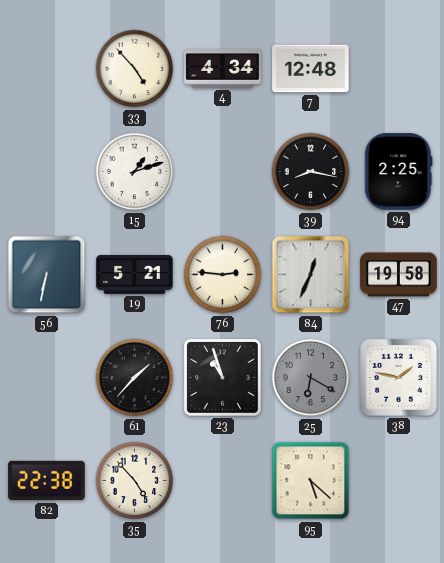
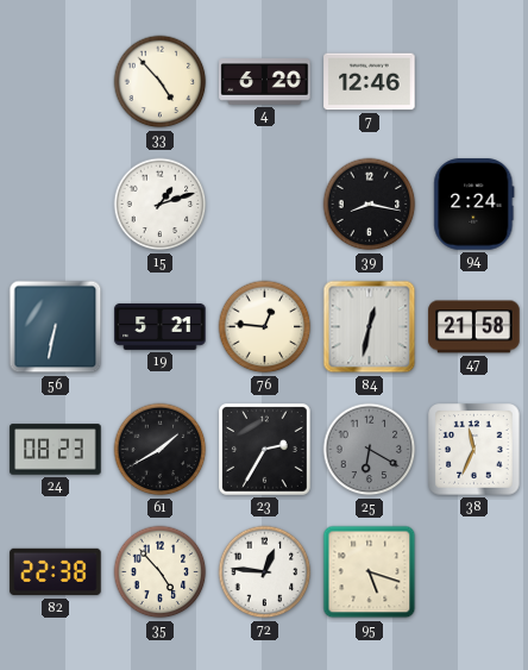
4: 4:34 -> 6:20 (265, 82)
7: 12:48 -> 12:46 (370, 82)
94: 2:25 -> 2:24 (474, 205)
76: 2:46 -> 12:46 (265, 327)
84: 12:34 -> 12:32 (370, 327)
47: 19:58 -> 21:58 (474, 327)
24: none -> 08:23 (56, 450)
61: 1:37 -> 1:40 (161, 450)
23: 10:57 -> 2:35 (265, 450)
38: 1:47 -> 11:34 (474, 450)
72: none -> 12:46 (265, 572)
95: 5:22 -> 5:18 (370, 572)
